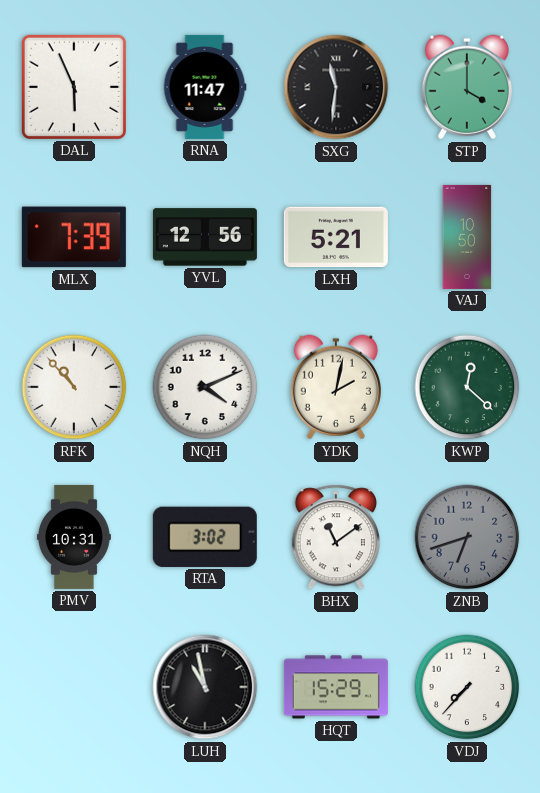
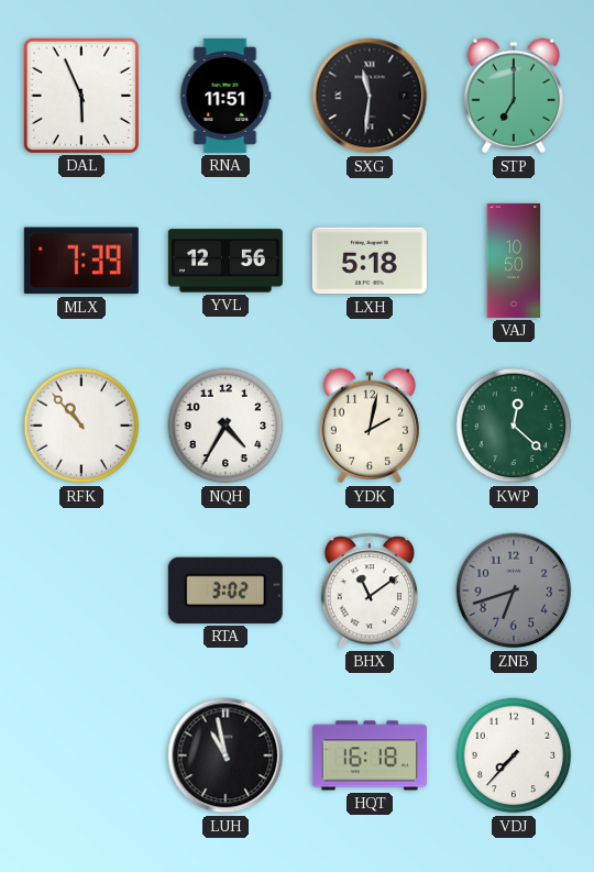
RNA: 11:47 -> 11:51 (226, 96)
STP: 4:00 -> 7:00 (514, 96)
LXH: 5:21 -> 5:18 (370, 261)
NQH: 4:11 -> 4:35 (226, 426)
PMV: 10:31 -> none (74, 537)
HQT: 15:29 -> 16:18 (370, 755)
